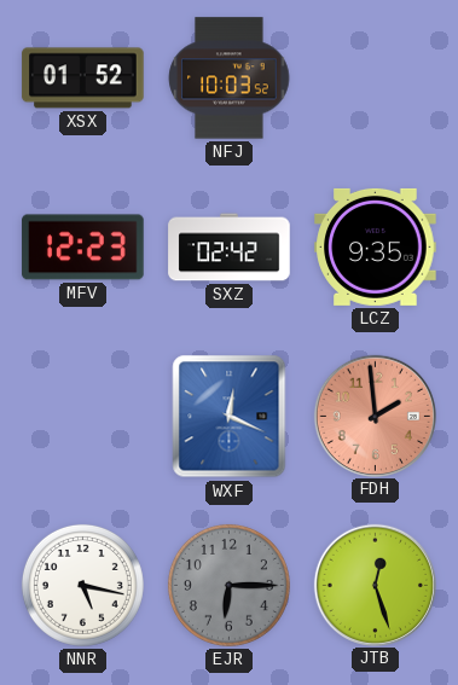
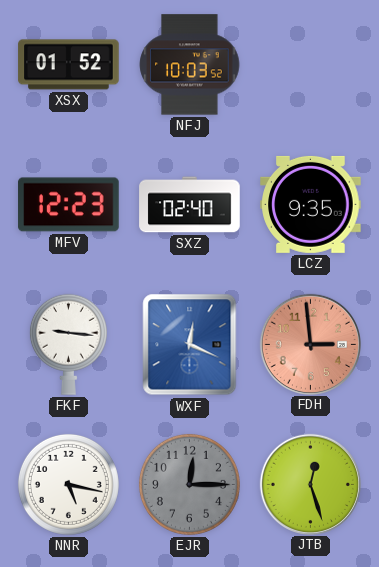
SXZ: 02:42 -> 02:40 (190, 205)
FKF: none -> 9:16 (68, 344)
FDH: 1:59 -> 2:59 (310, 344)
EJR: 6:15 -> 12:15 (189, 484)
